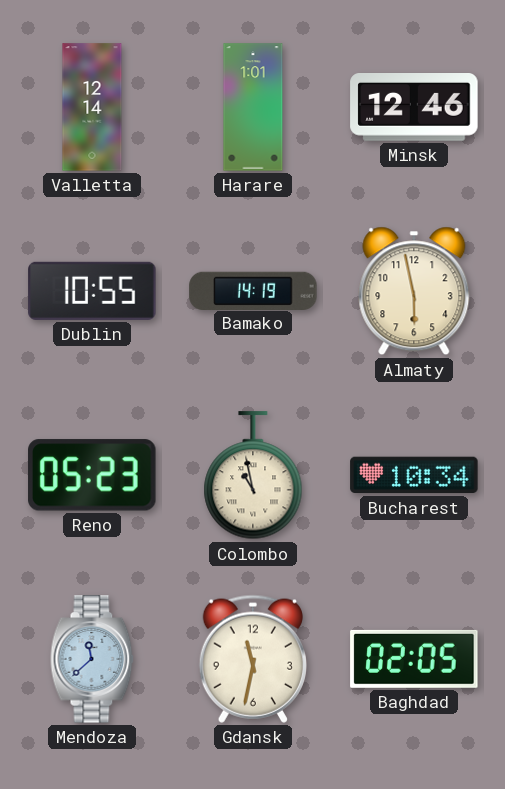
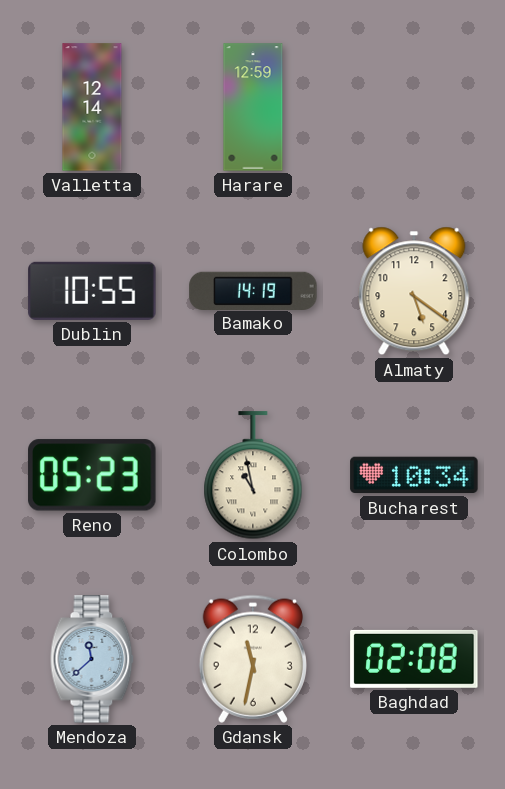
Harare: 1:01 -> 12:59 (253, 107)
Minsk: 12:46 -> none (414, 108)
Almaty: 5:58 -> 5:21 (414, 291)
Baghdad: 02:05 -> 02:08 (414, 659)
